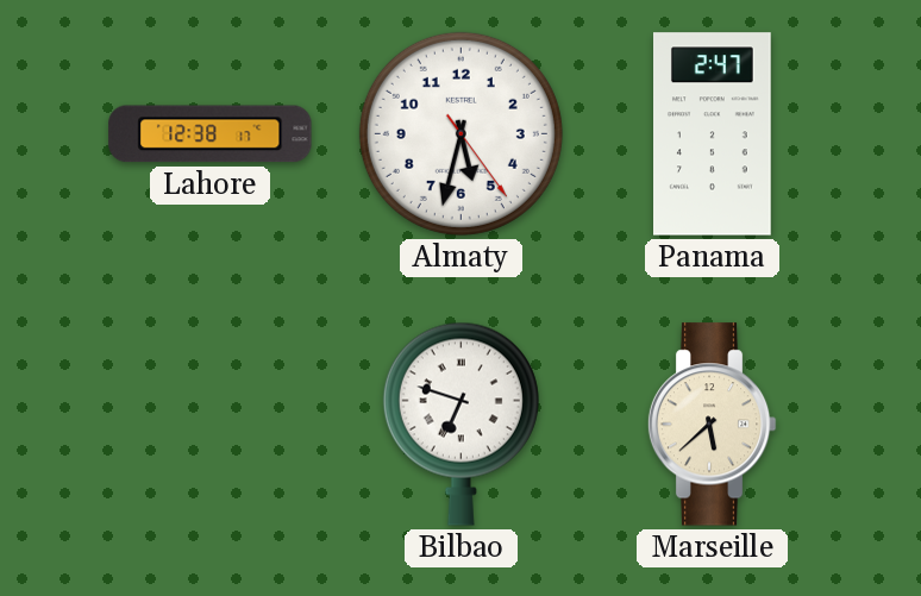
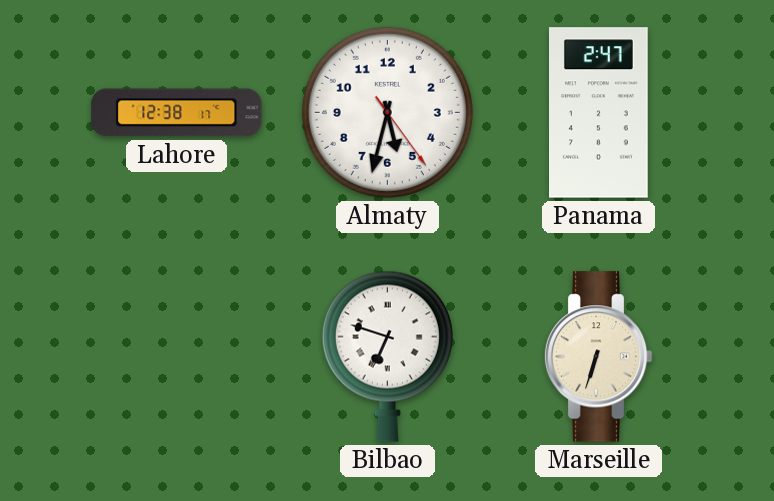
Marseille: 5:38 -> 6:33 (598, 357)
